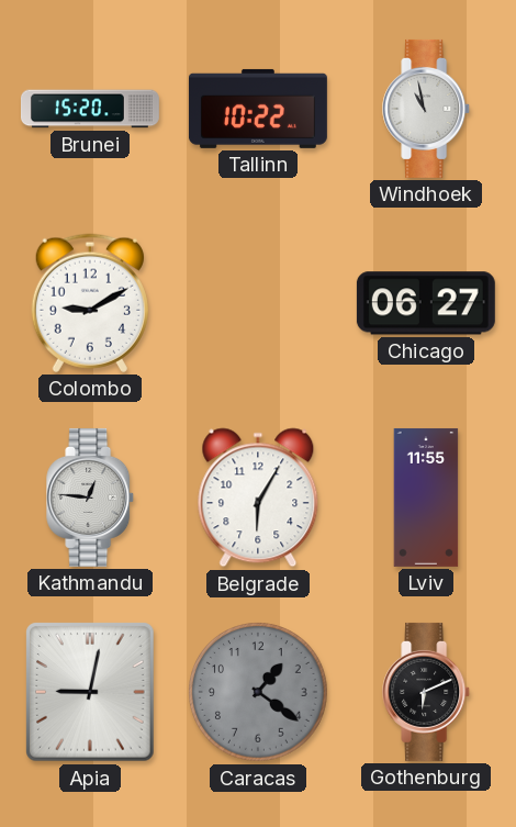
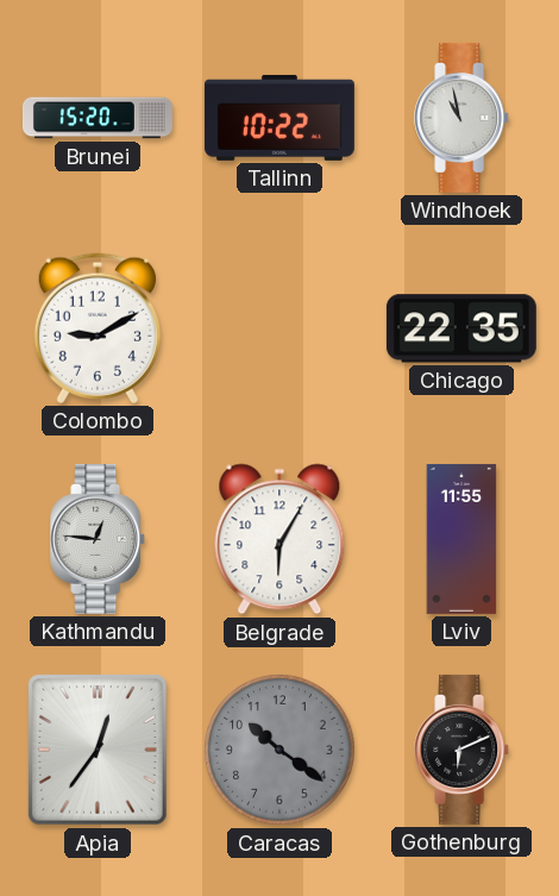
Chicago: 06:27 -> 22:35 (461, 328)
Apia: 9:02 -> 12:36 (98, 750)
Caracas: 1:21 -> 10:21 (281, 751)
